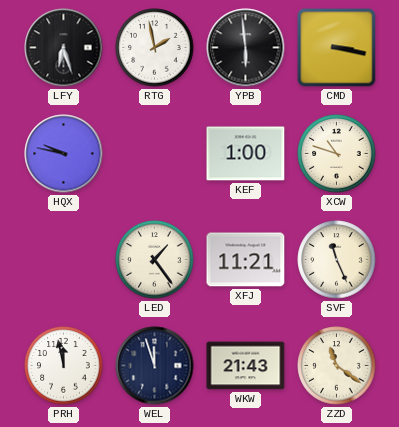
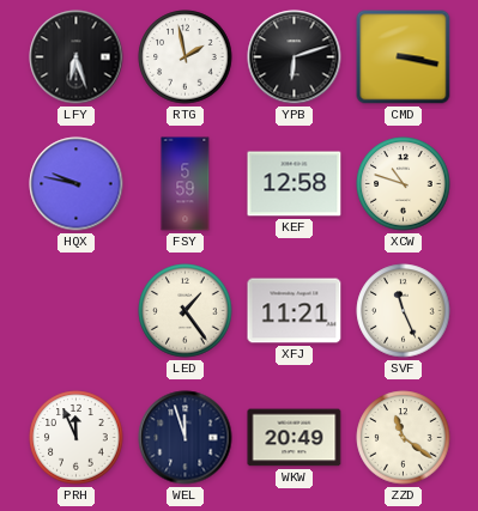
YPB: 5:59 -> 6:12 (295, 57)
FSY: none -> 5:59 (186, 184)
KEF: 1:00 -> 12:58 (295, 184)
PRH: 11:58 -> 11:56 (77, 438)
WKW: 21:43 -> 20:49 (295, 438)
